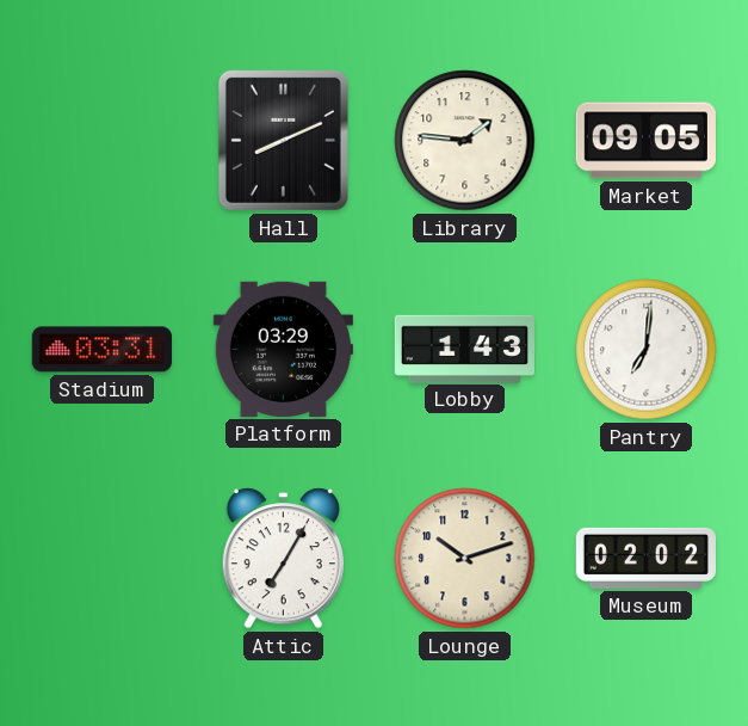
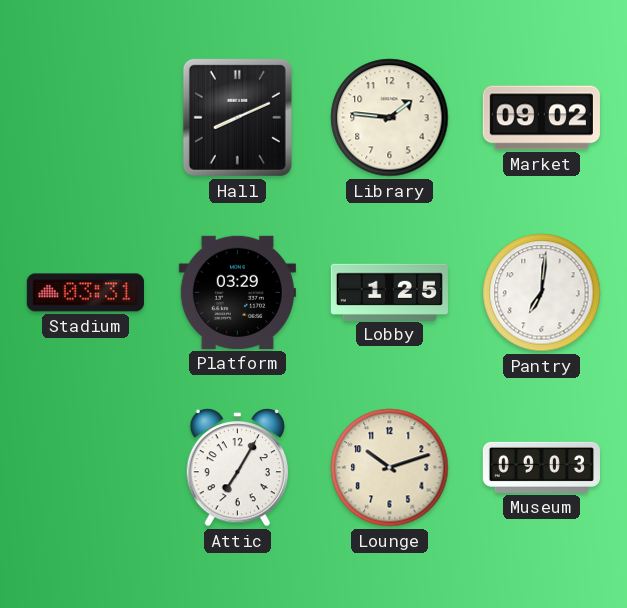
Market: 09:05 -> 09:02 (541, 118)
Lobby: 1:43 -> 1:25 (389, 292)
Museum: 02:02 -> 09:03 (541, 467)
